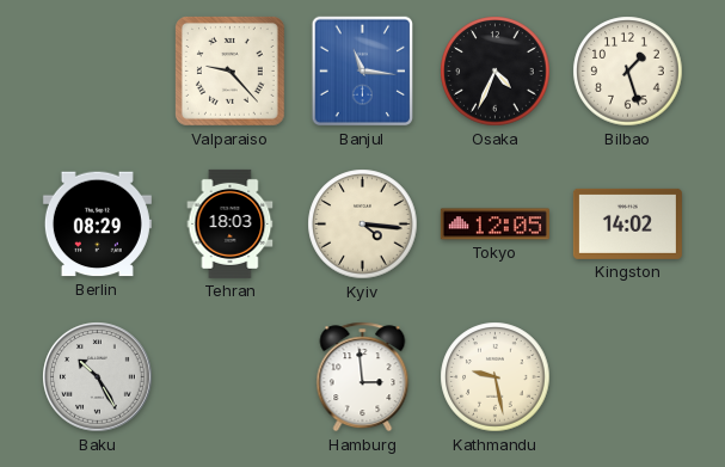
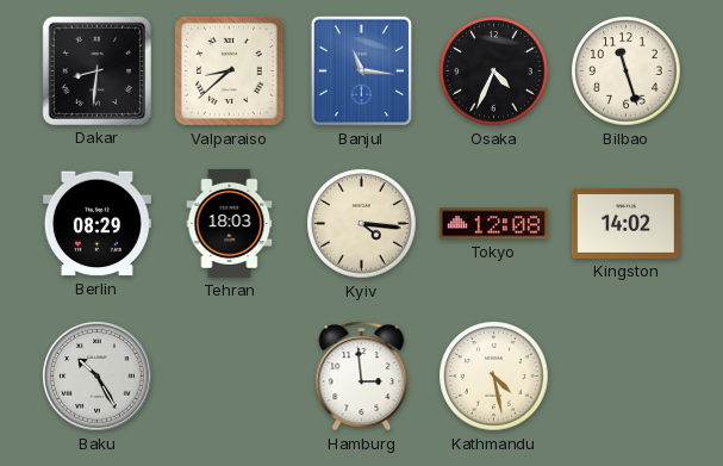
Dakar: none -> 8:31 (96, 70)
Valparaiso: 9:23 -> 8:38 (230, 72)
Bilbao: 1:27 -> 11:27 (627, 72)
Tokyo: 12:05 -> 12:08 (493, 224)
Kathmandu: 9:28 -> 4:28 (494, 377)
